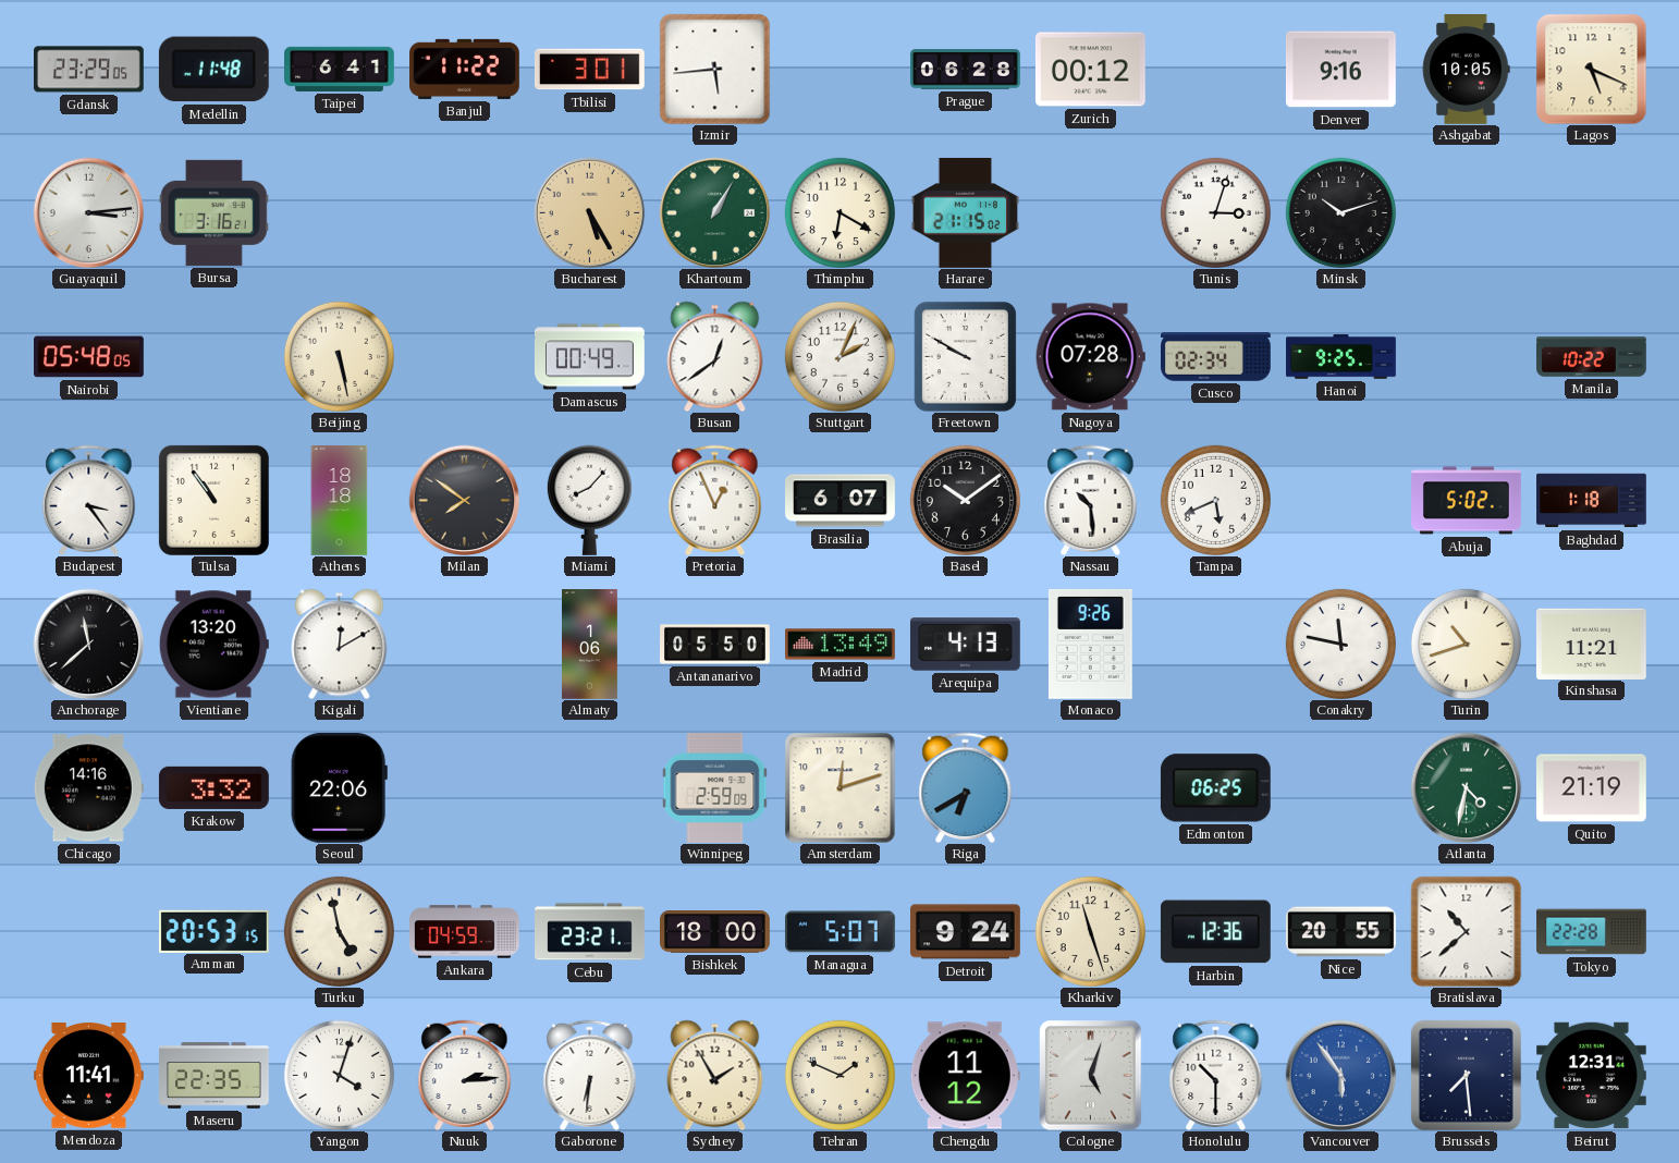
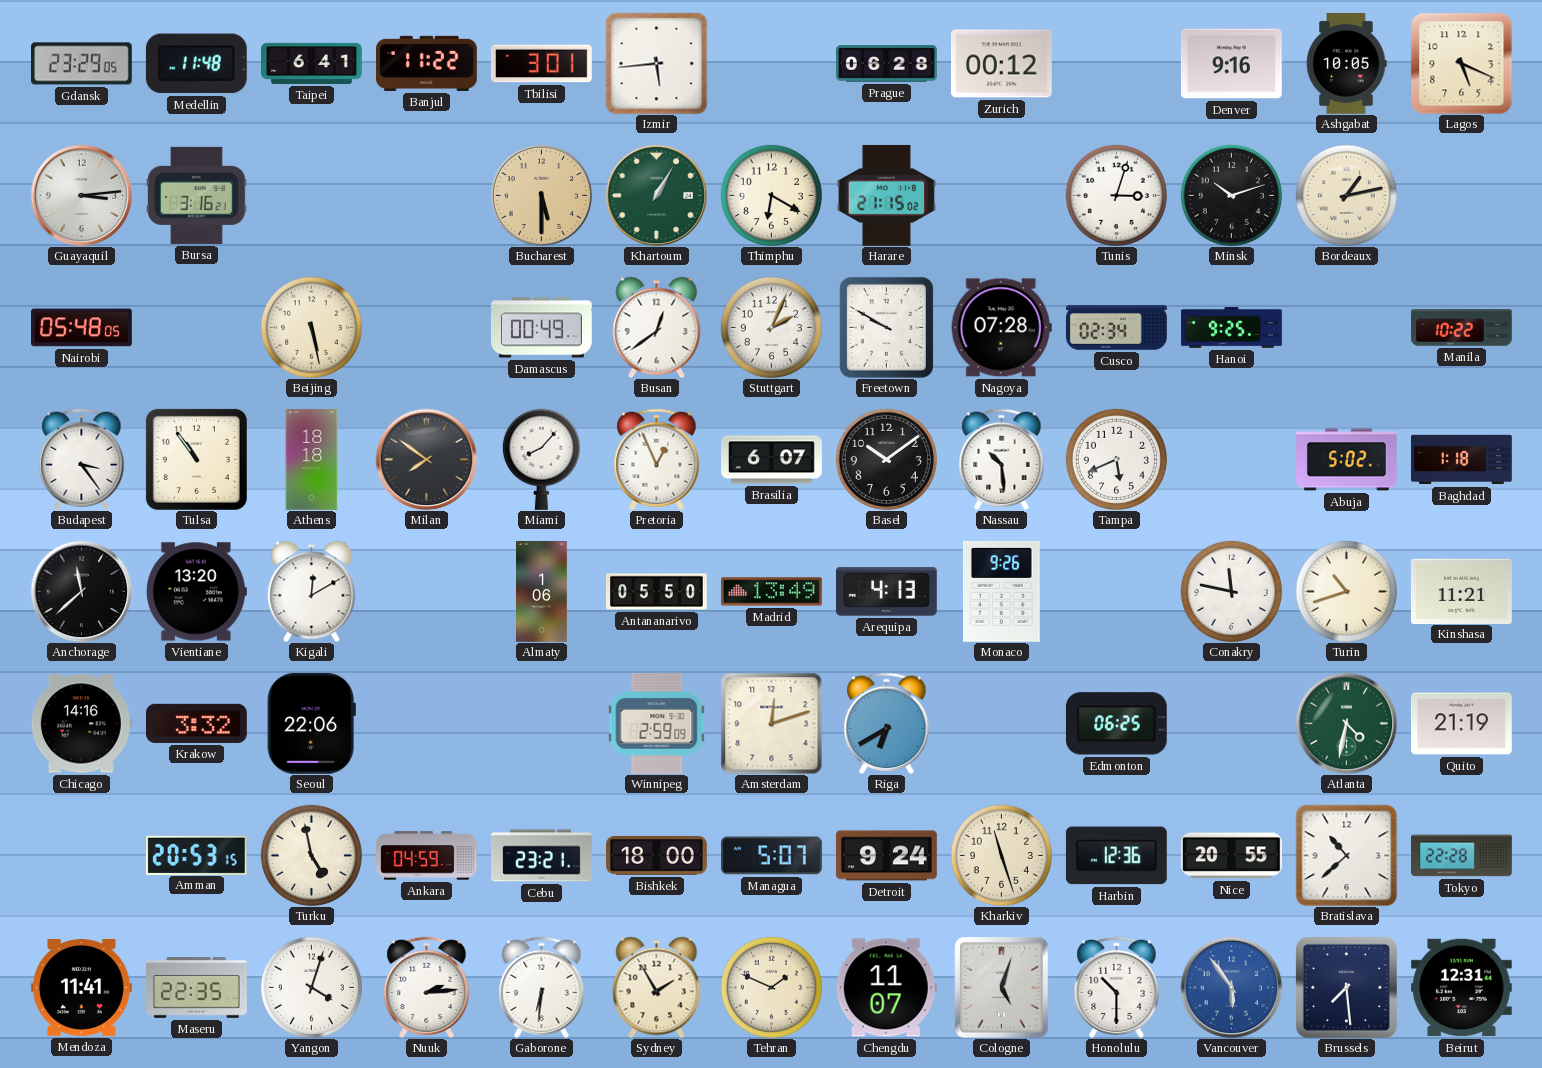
Bucharest: 5:25 -> 5:30 (541, 195)
Bordeaux: none -> 1:13 (1346, 195)
Chengdu: 11:12 -> 11:07 (886, 988)
